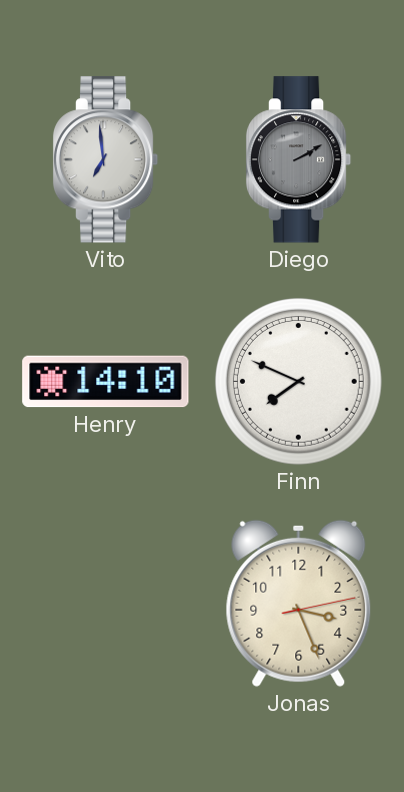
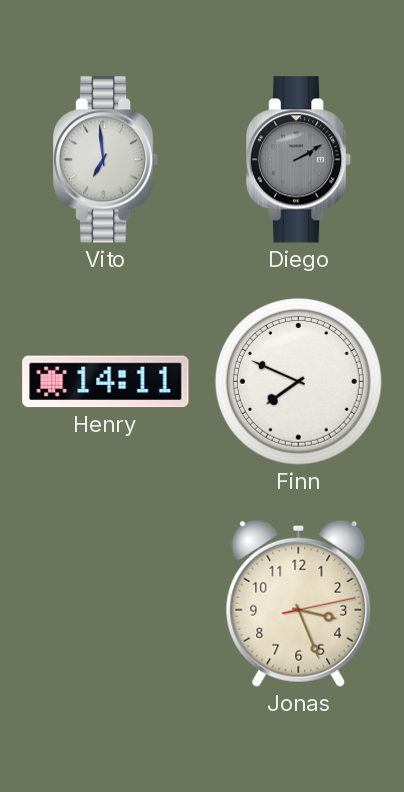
Henry: 14:10 -> 14:11 (106, 382)
